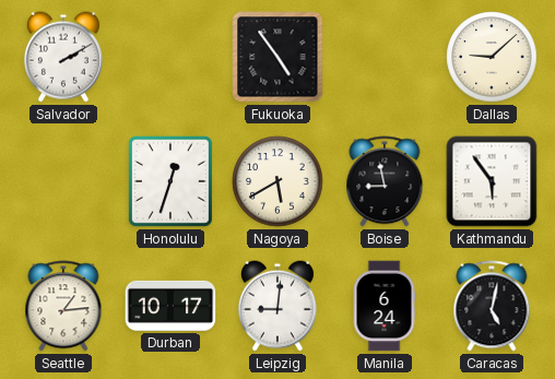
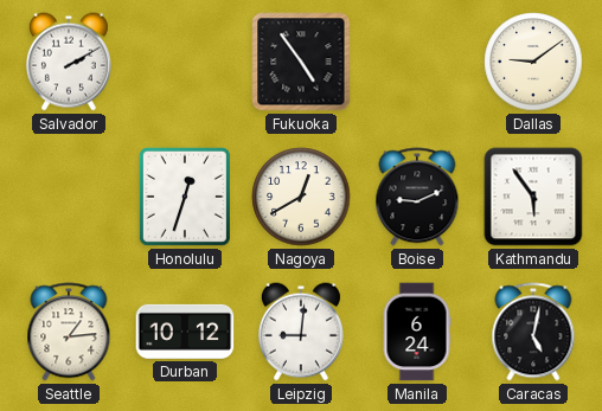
Dallas: 9:08 -> 9:09 (533, 62)
Nagoya: 5:40 -> 12:40 (301, 197)
Boise: 8:58 -> 9:11 (417, 197)
Durban: 10:17 -> 10:12 (185, 332)
